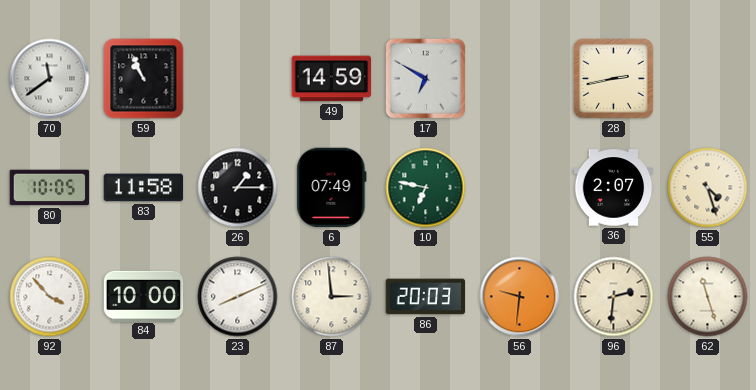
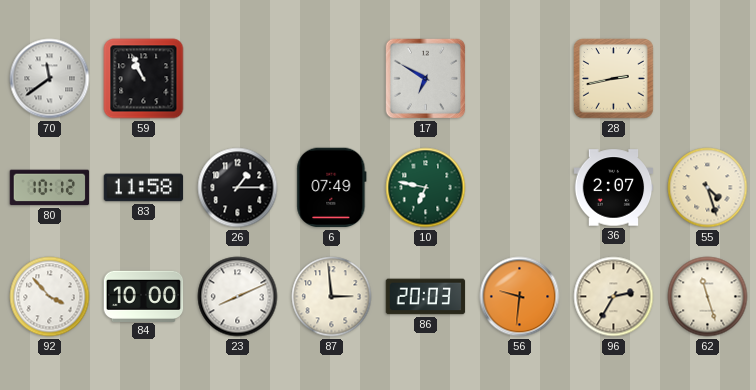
49: 14:59 -> none (332, 79)
80: 10:05 -> 10:12 (50, 188)
96: 2:31 -> 2:35 (614, 297)
